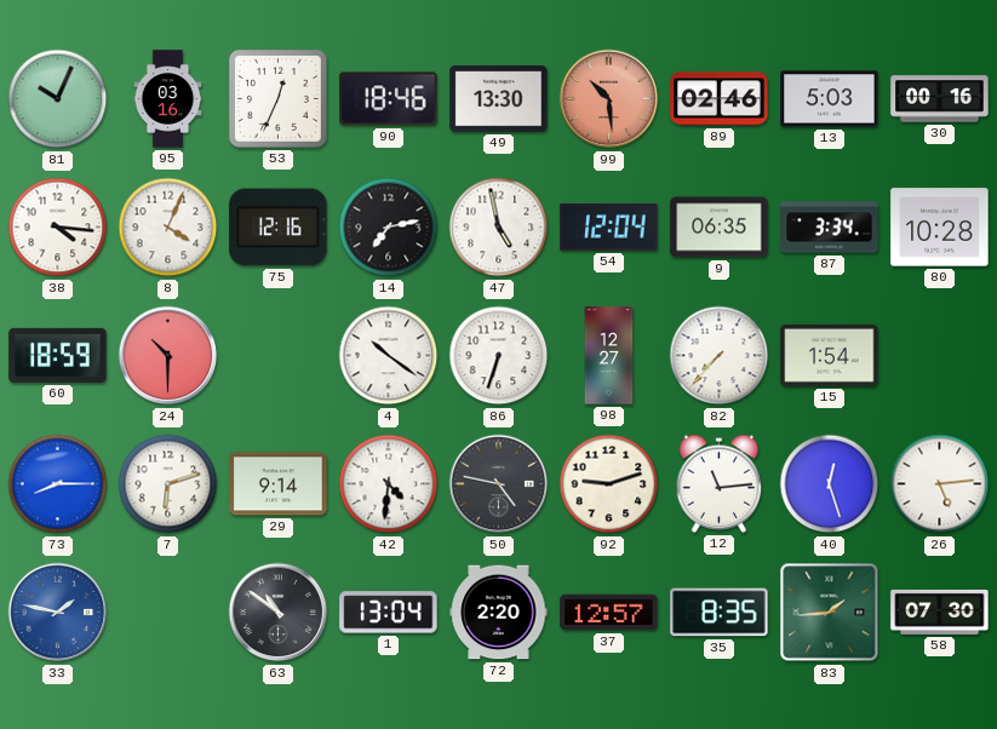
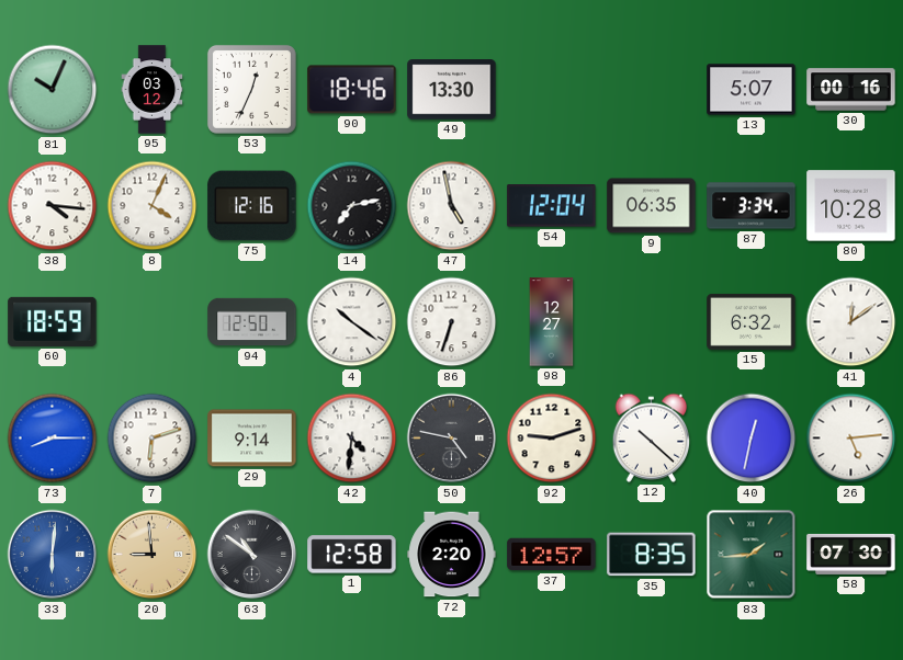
95: 03:16 -> 03:12 (153, 90)
99: 10:29 -> none (609, 99)
89: 02:46 -> none (720, 99)
13: 5:03 -> 5:07 (752, 90)
24: 10:30 -> none (168, 356)
94: none -> 12:50 (252, 322)
82: 7:37 -> none (720, 356)
15: 1:54 -> 6:32 (752, 321)
41: none -> 12:09 (851, 322)
12: 11:14 -> 10:22 (652, 437)
40: 12:27 -> 12:32 (752, 439)
33: 1:47 -> 6:01 (53, 555)
20: none -> 8:59 (153, 555)
1: 13:04 -> 12:58 (352, 555)
